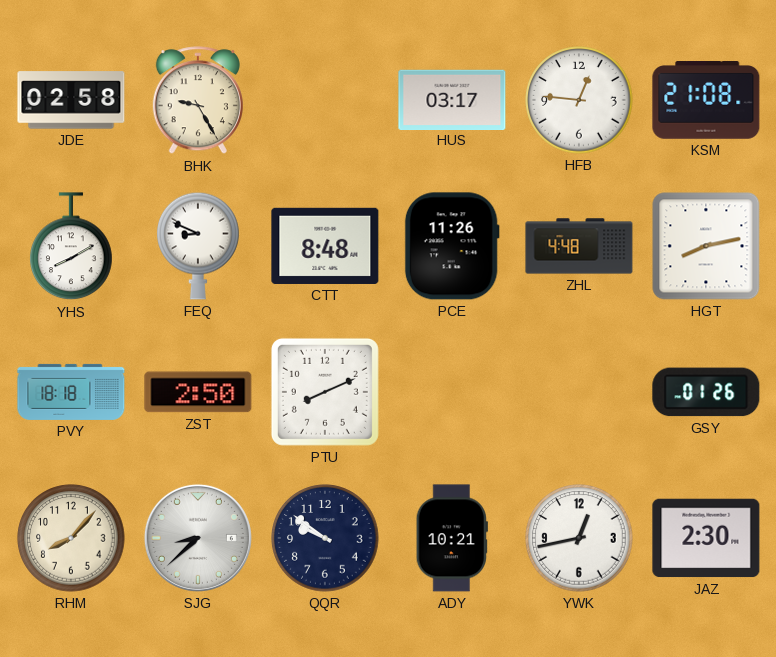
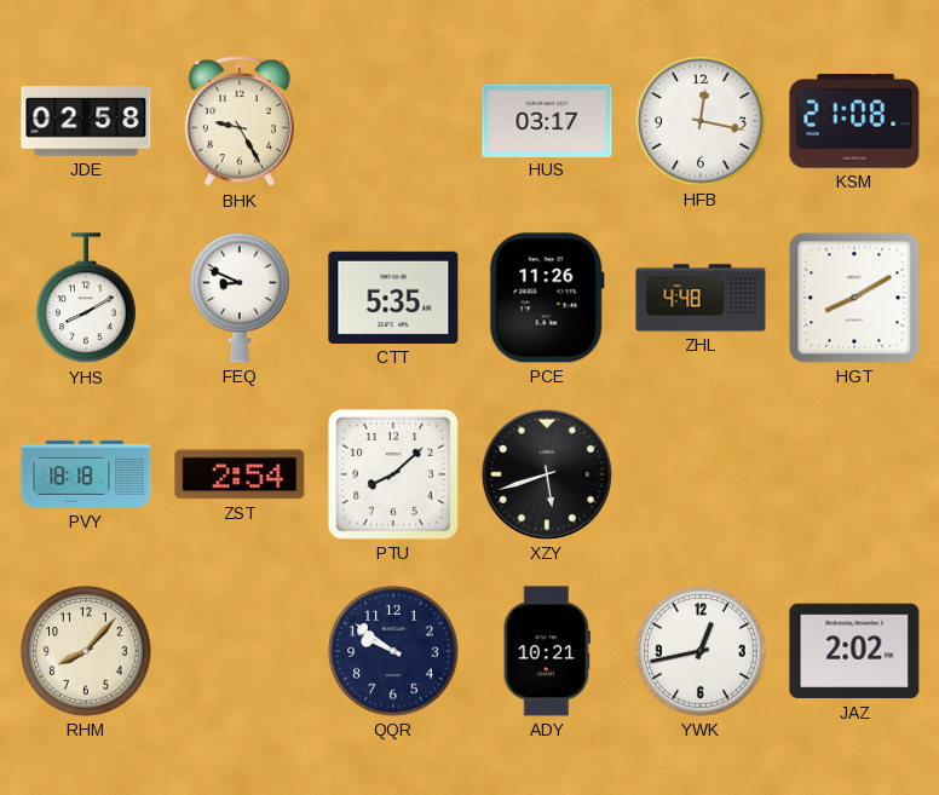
HFB: 12:46 -> 12:17 (701, 121)
CTT: 8:48 -> 5:35 (393, 298)
HGT: 8:13 -> 8:10 (854, 298)
ZST: 2:50 -> 2:54 (240, 474)
PTU: 8:11 -> 8:08 (393, 474)
XZY: none -> 5:42 (547, 474)
GSY: 01:26 -> none (706, 392)
SJG: 8:38 -> none (198, 538)
JAZ: 2:30 -> 2:02 (854, 651)
